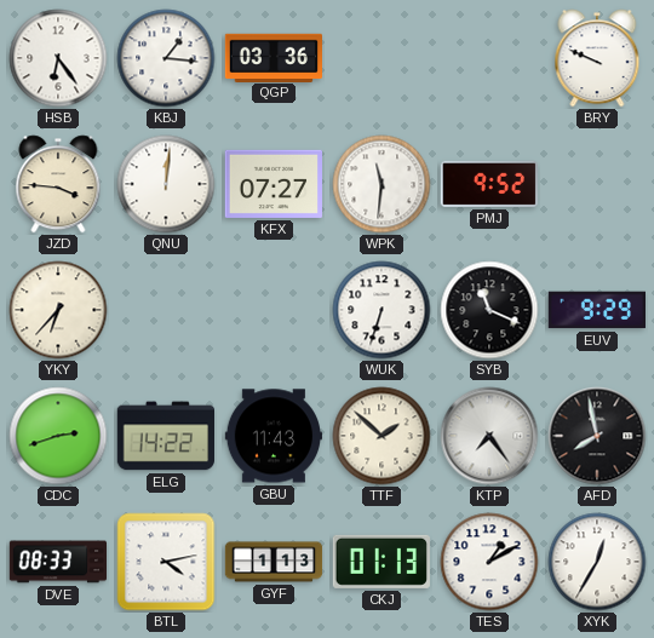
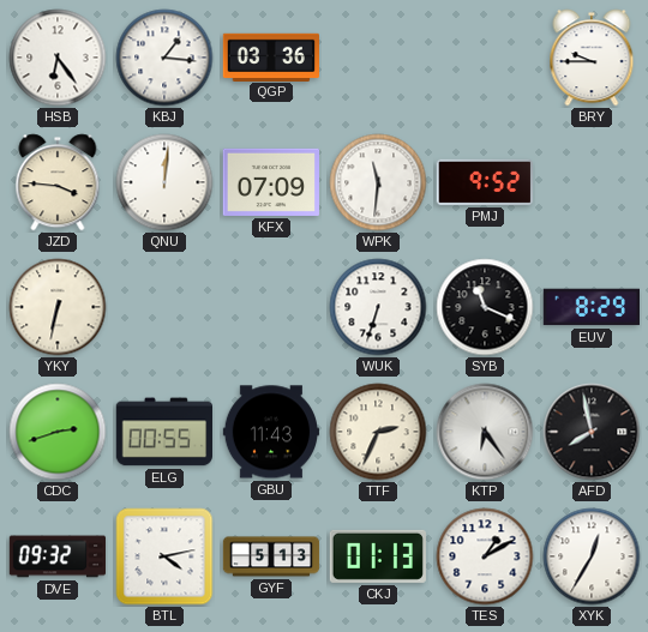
BRY: 9:49 -> 9:45 (592, 58)
KFX: 07:27 -> 07:09 (270, 182)
YKY: 6:37 -> 6:32 (58, 307)
EUV: 9:29 -> 8:29 (590, 307)
ELG: 14:22 -> 00:55 (163, 432)
TTF: 1:52 -> 2:34 (378, 432)
KTP: 7:24 -> 6:24 (485, 432)
DVE: 08:33 -> 09:32 (58, 556)
GYF: 1:13 -> 5:13 (271, 556)
